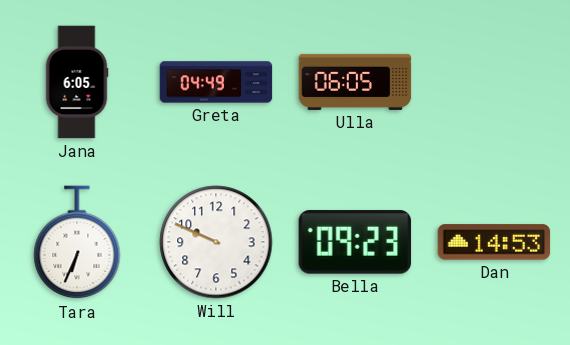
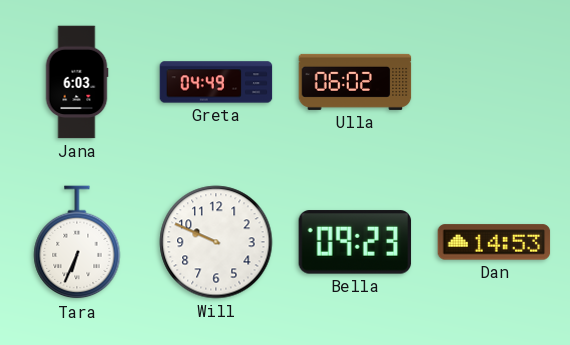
Jana: 6:05 -> 6:03 (77, 82)
Ulla: 06:05 -> 06:02 (355, 82)
